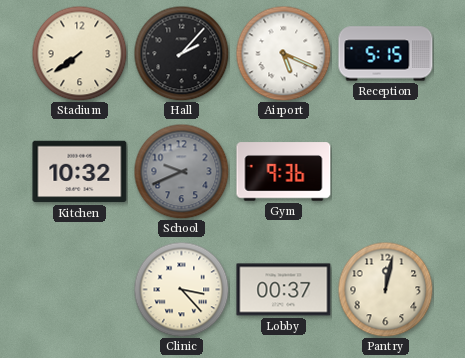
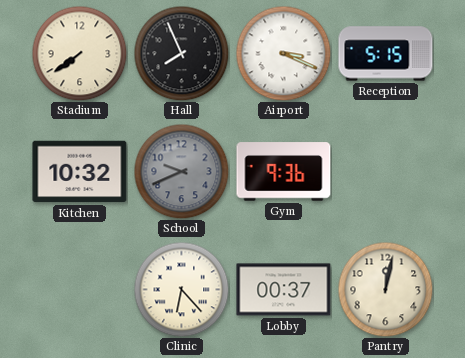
Hall: 2:07 -> 7:56 (181, 53)
Airport: 5:19 -> 3:19 (283, 53)
Clinic: 3:23 -> 6:23 (181, 289)
